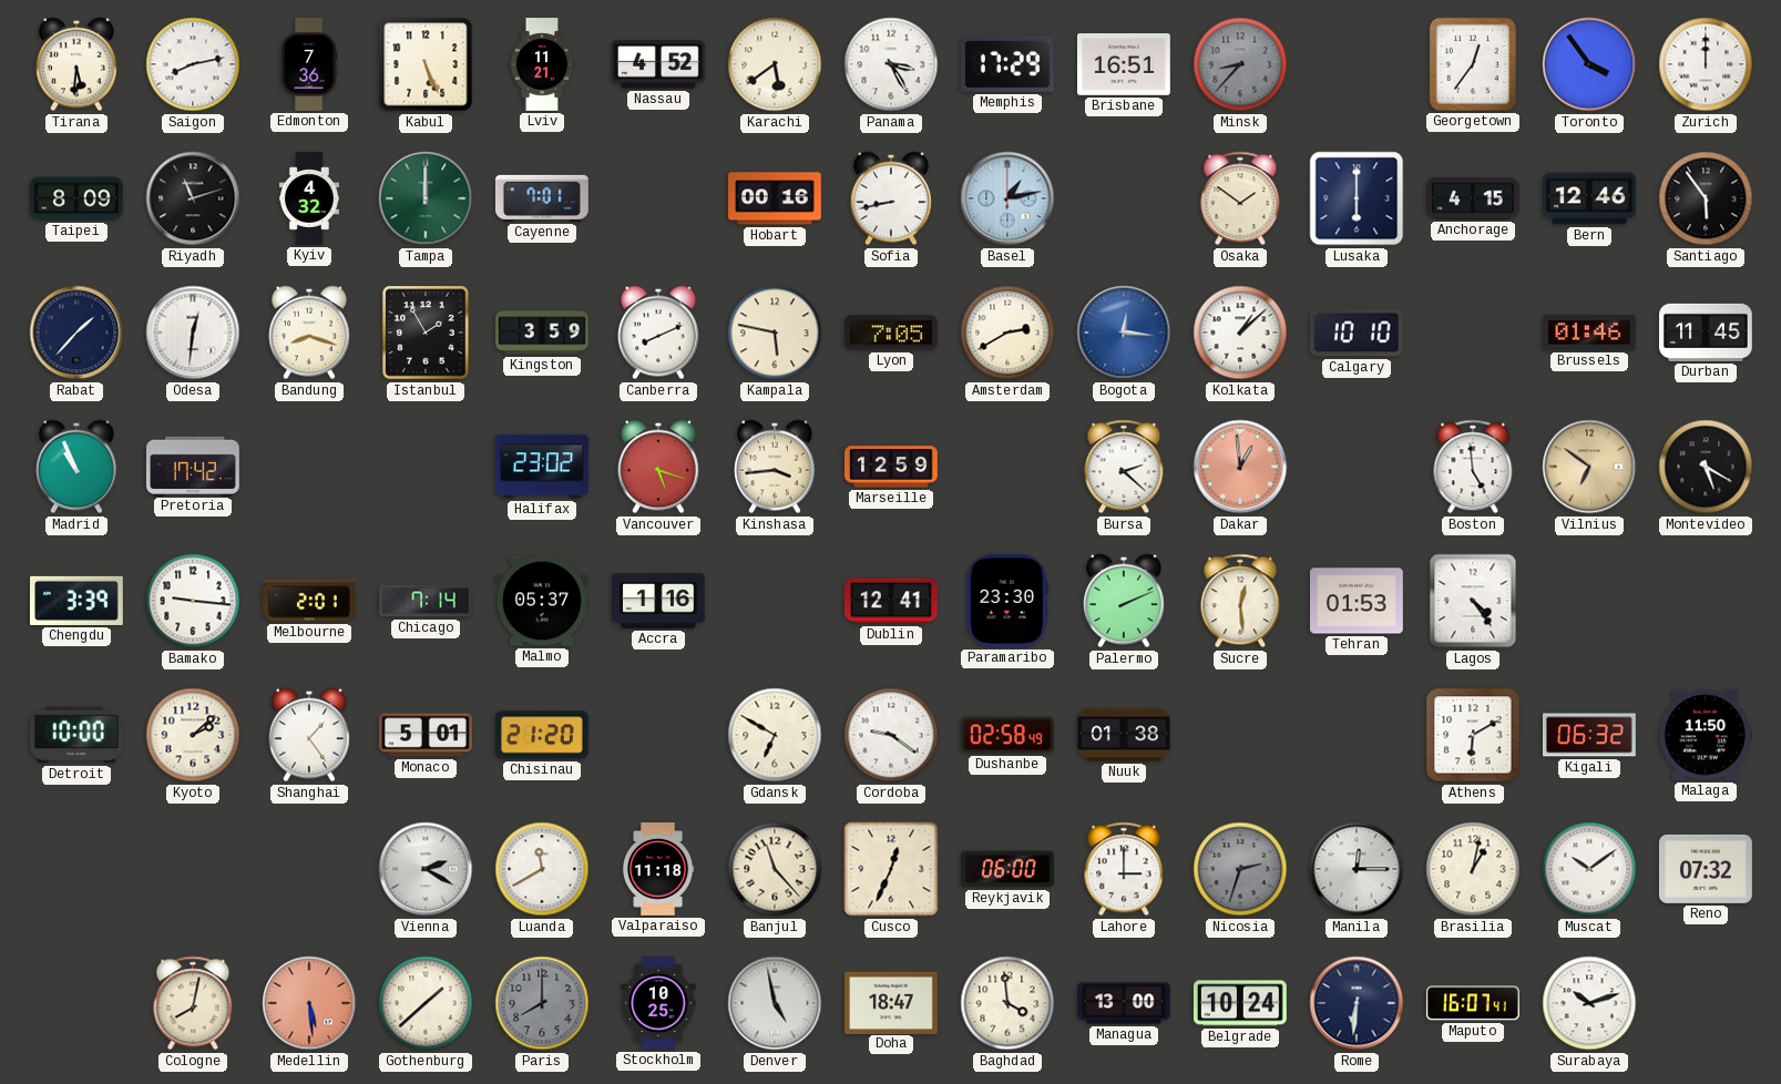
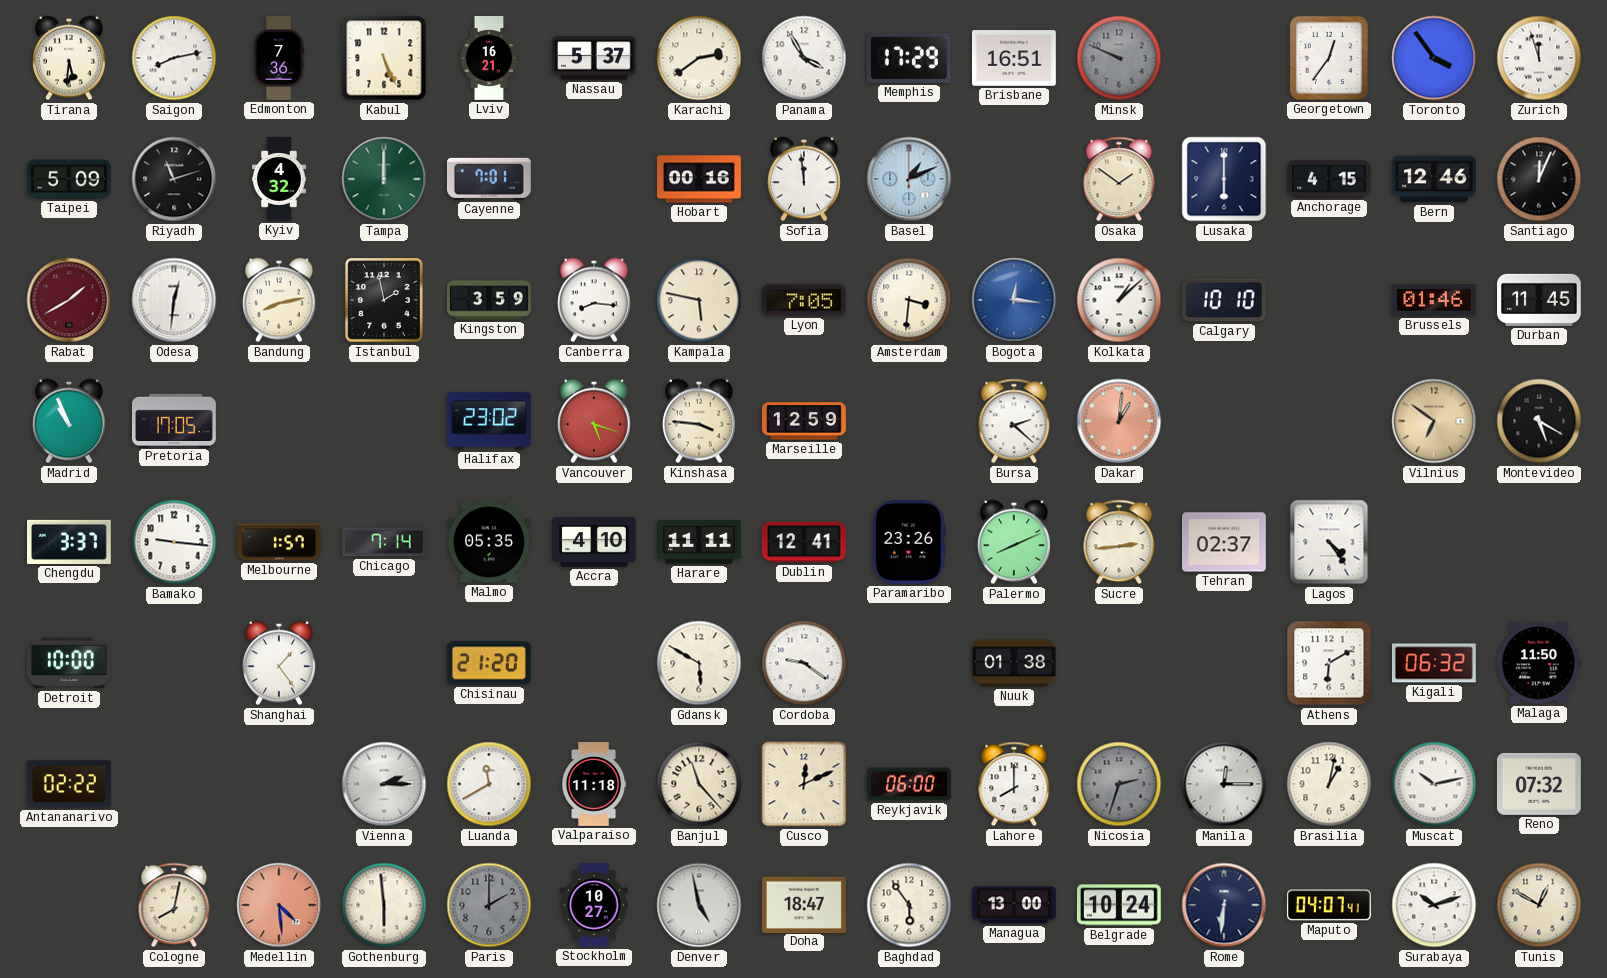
Lviv: 11:21 -> 16:21 (489, 58)
Nassau: 4:52 -> 5:37 (595, 58)
Karachi: 5:39 -> 2:39 (699, 58)
Panama: 3:25 -> 3:55 (804, 58)
Minsk: 8:37 -> 9:49 (1119, 58)
Zurich: 12:00 -> 11:57 (1539, 58)
Taipei: 8:09 -> 5:09 (70, 179)
Sofia: 8:43 -> 11:59 (804, 179)
Basel: 1:13 -> 1:11 (909, 179)
Santiago: 5:54 -> 12:04 (1539, 179)
Rabat: 1:37 -> 1:40 (69, 300)
Rabat dial: navy -> burgundy (69, 300)
Bandung: 8:18 -> 8:13 (279, 300)
Istanbul: 1:55 -> 1:58 (384, 300)
Canberra: 8:11 -> 8:16 (594, 300)
Amsterdam: 2:40 -> 3:31 (909, 300)
Pretoria: 17:42 -> 17:05 (175, 420)
Kinshasa: 3:44 -> 3:46 (699, 421)
Dakar: 12:59 -> 1:01 (1119, 421)
Boston: 4:59 -> none (1473, 467)
Chengdu: 3:39 -> 3:37 (70, 542)
Melbourne: 2:01 -> 1:57 (280, 542)
Malmo: 05:37 -> 05:35 (490, 542)
Accra: 1:16 -> 4:10 (595, 542)
Harare: none -> 11:11 (700, 542)
Paramaribo: 23:30 -> 23:26 (909, 542)
Palermo: 2:11 -> 8:11 (1014, 542)
Sucre: 12:29 -> 2:44 (1119, 542)
Tehran: 01:53 -> 02:37 (1225, 542)
Kyoto: 2:08 -> none (193, 735)
Monaco: 5:01 -> none (426, 735)
Gdansk: 6:50 -> 5:50 (699, 663)
Dushanbe: 02:58 -> none (1009, 735)
Antananarivo: none -> 02:22 (69, 784)
Vienna: 2:20 -> 2:15 (384, 784)
Cusco: 12:34 -> 12:11 (804, 784)
Lahore: 3:00 -> 8:00 (1014, 784)
Muscat: 10:09 -> 10:13 (1434, 784)
Medellin: 5:29 -> 4:29 (279, 905)
Gothenburg: 1:38 -> 5:59 (384, 905)
Paris: 8:00 -> 2:00 (489, 905)
Stockholm: 10:25 -> 10:27 (594, 905)
Baghdad: 3:59 -> 5:54 (909, 905)
Maputo: 16:07 -> 04:07 (1329, 905)
Tunis: none -> 12:50 (1539, 905)
